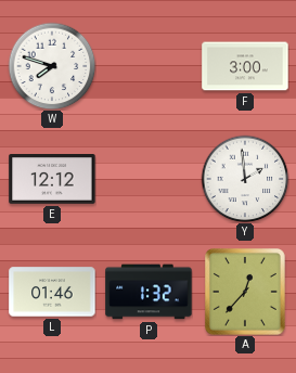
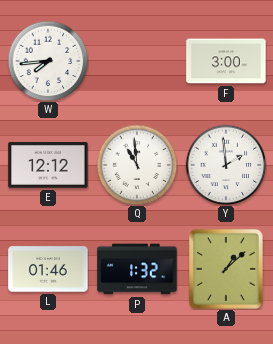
W: 7:48 -> 7:44 (48, 61)
Q: none -> 10:59 (137, 165)
A: 12:37 -> 1:08 (226, 270)
